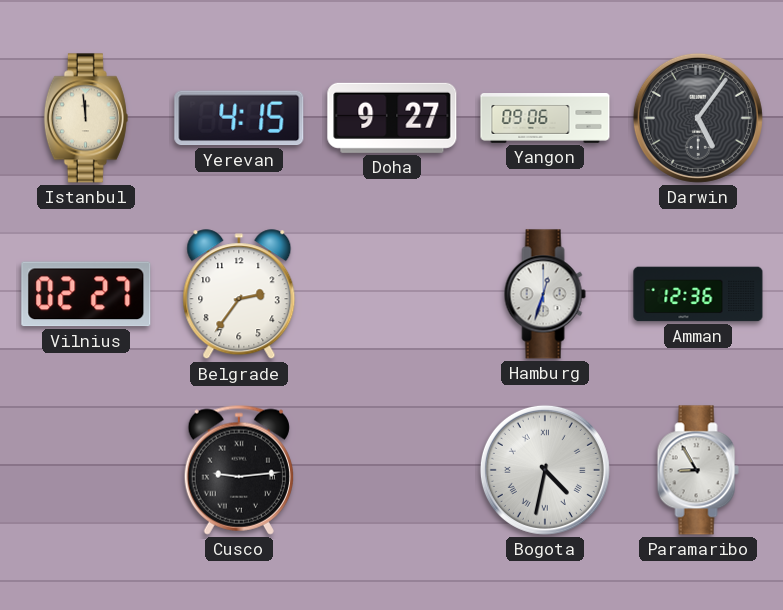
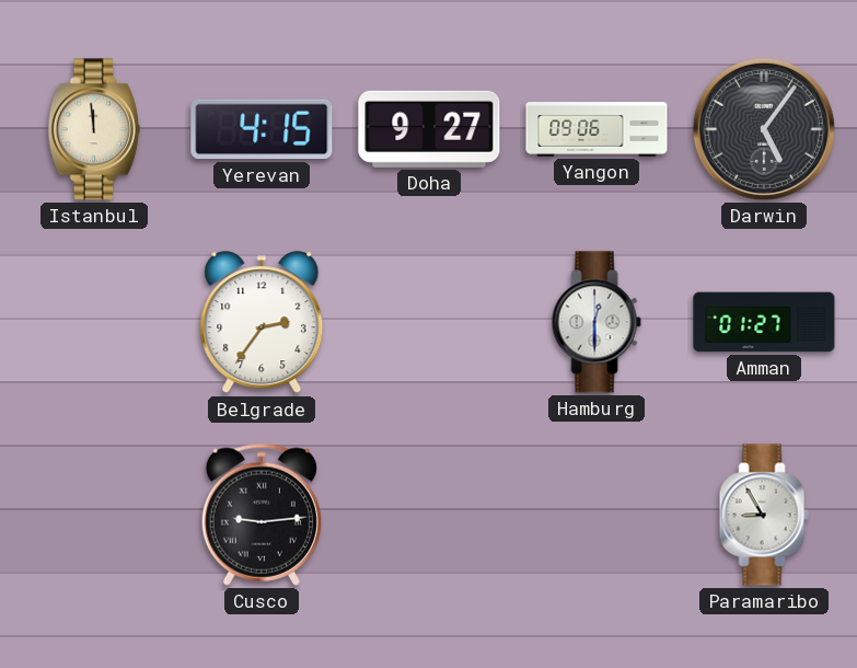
Vilnius: 02:27 -> none (86, 294)
Hamburg: 12:33 -> 12:30 (597, 322)
Amman: 12:36 -> 01:27 (764, 322)
Bogota: 4:32 -> none (545, 470)
